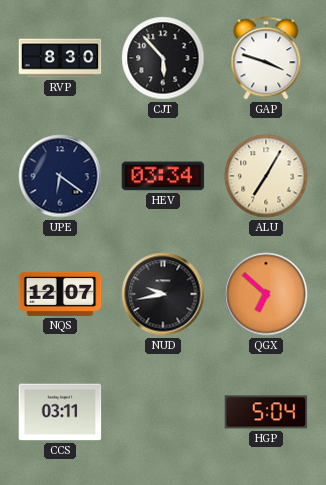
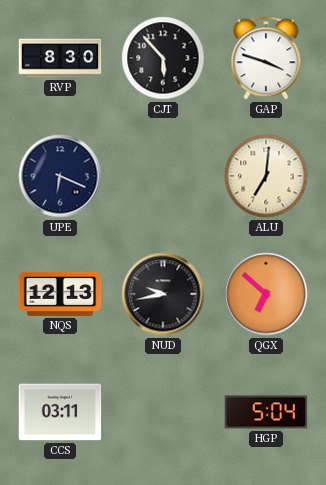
UPE: 6:21 -> 6:19 (60, 176)
HEV: 03:34 -> none (163, 176)
ALU: 7:05 -> 7:01 (266, 176)
NQS: 12:07 -> 12:13 (60, 294)
